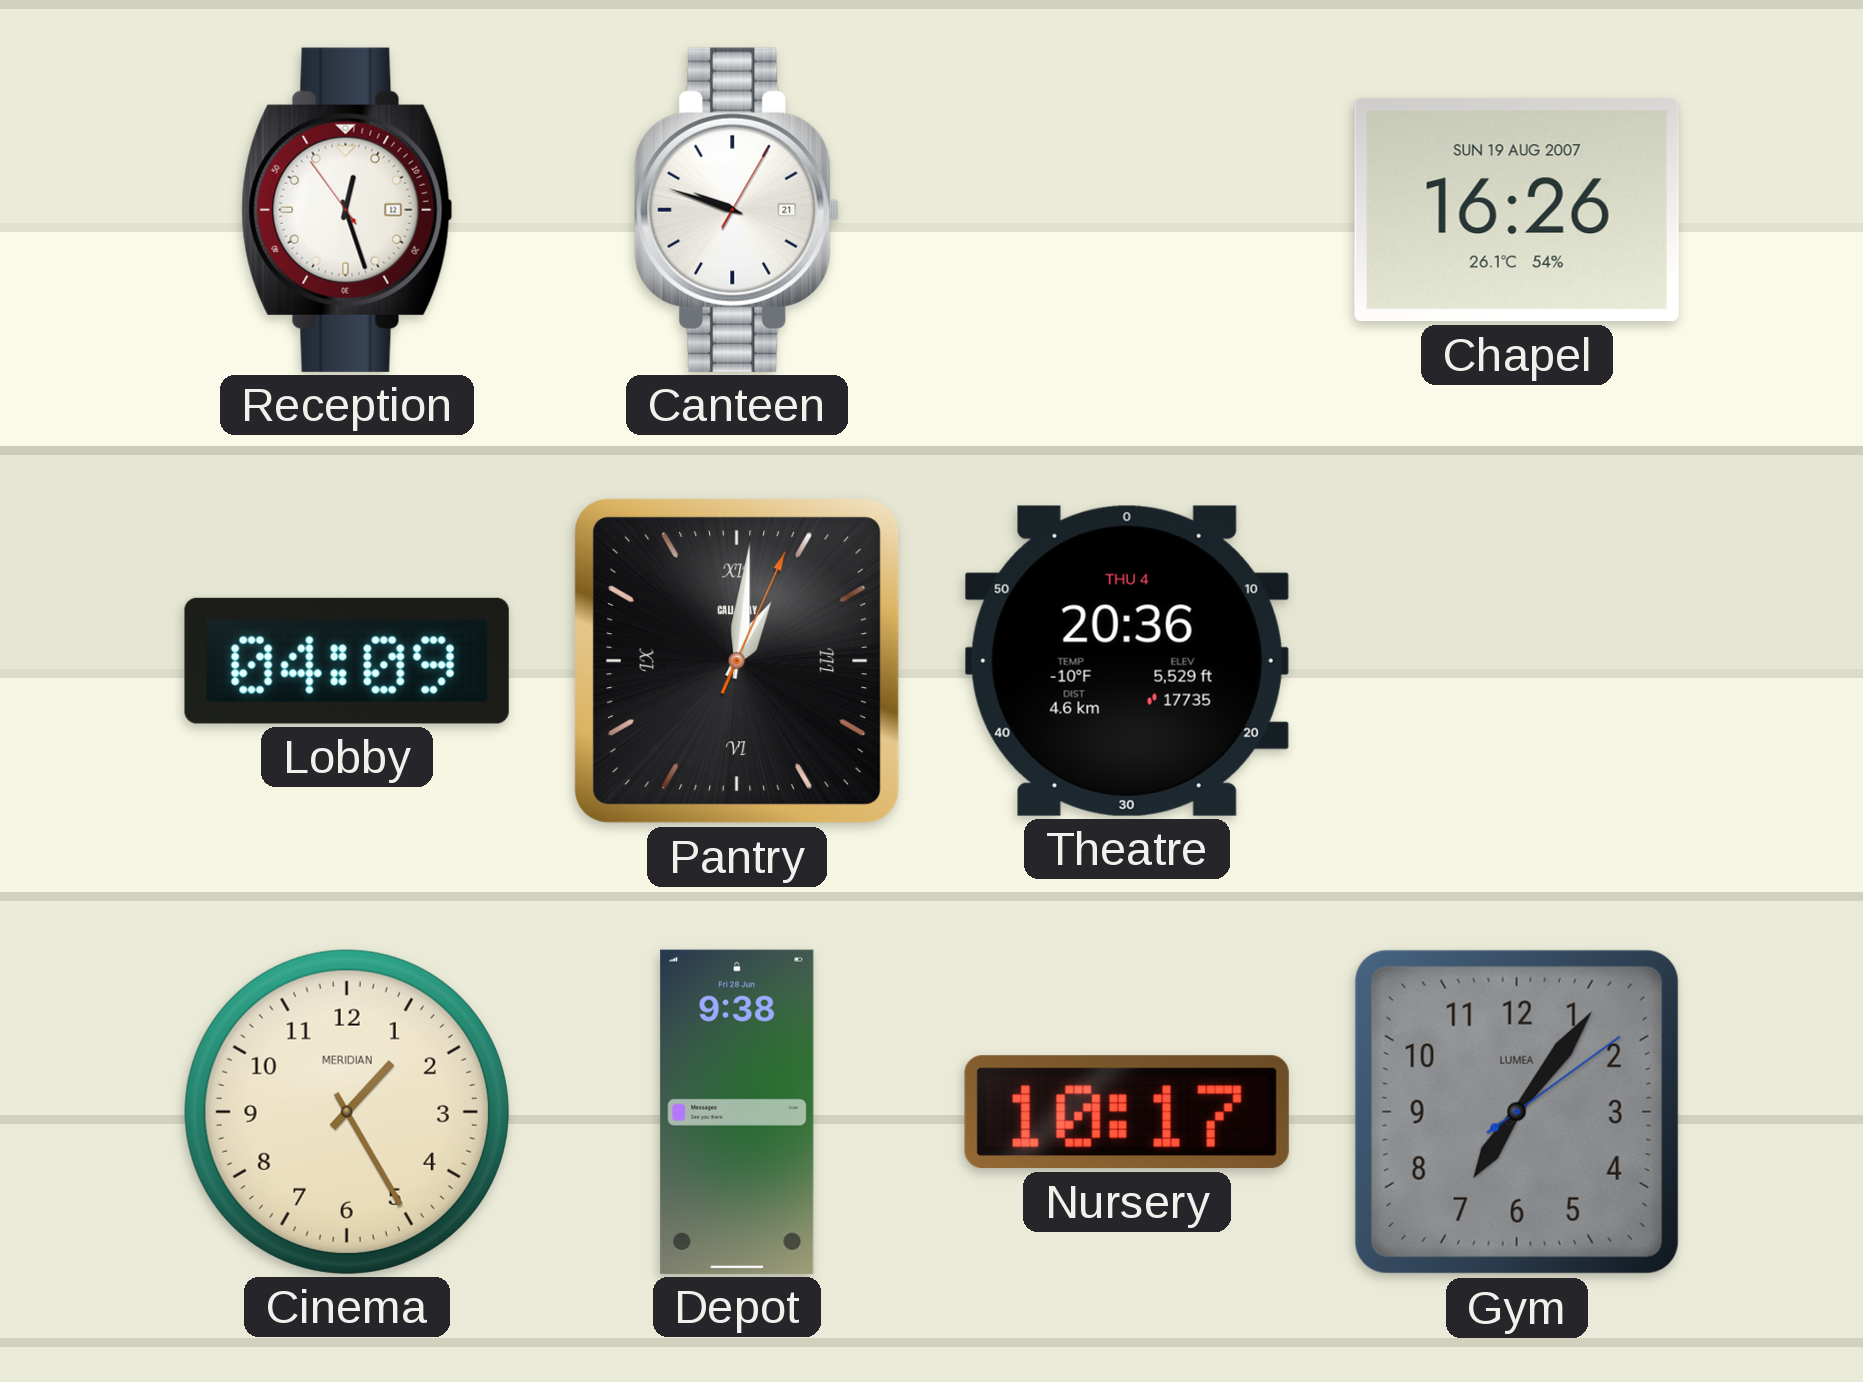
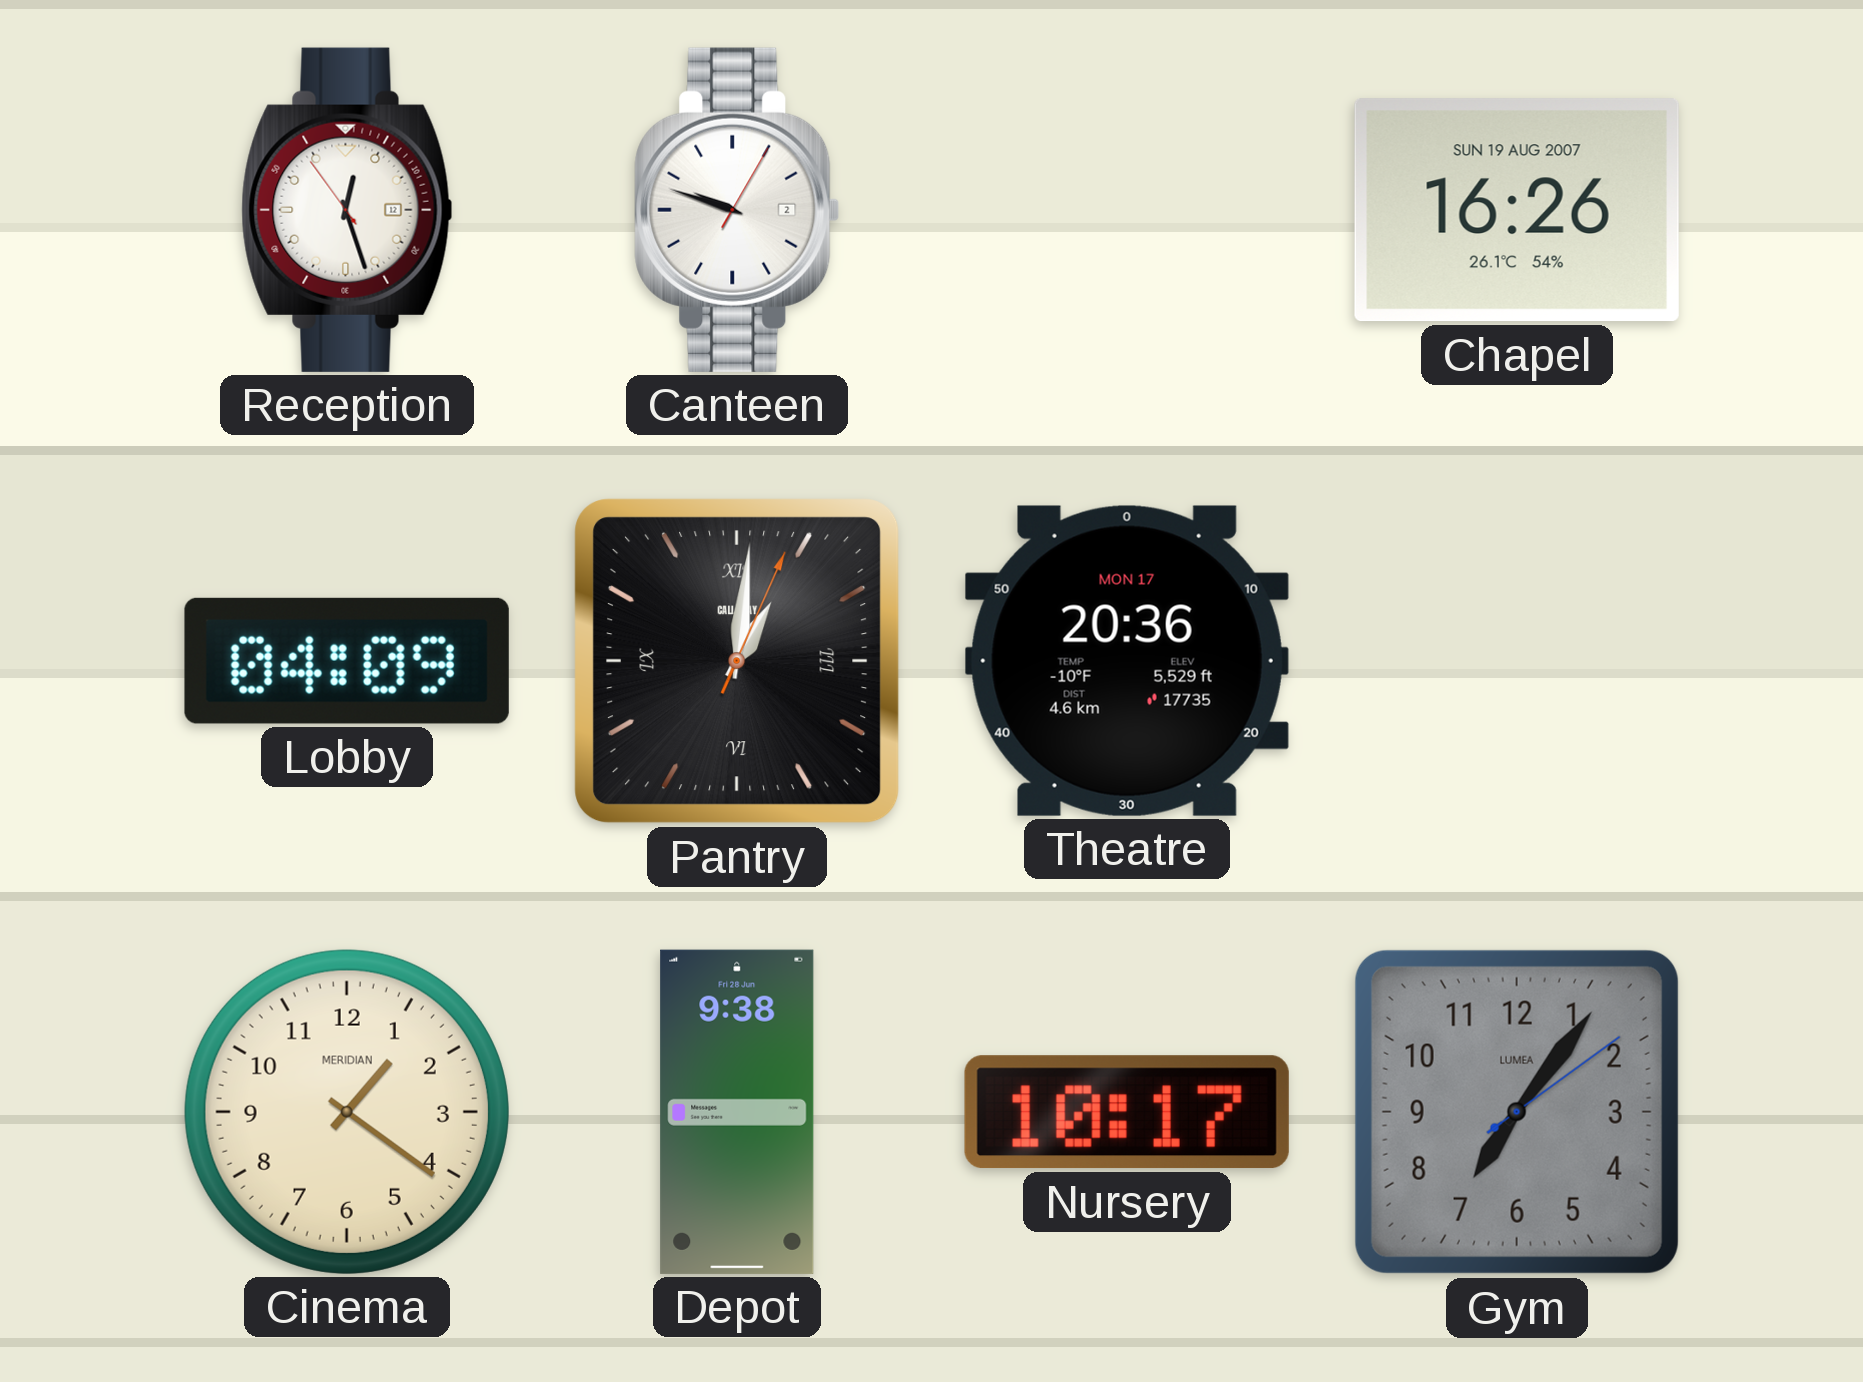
Canteen date: 21 -> 2 (737, 210)
Theatre date: THU 4 -> MON 17 (1127, 661)
Cinema: 1:25 -> 1:21 (347, 1112)
